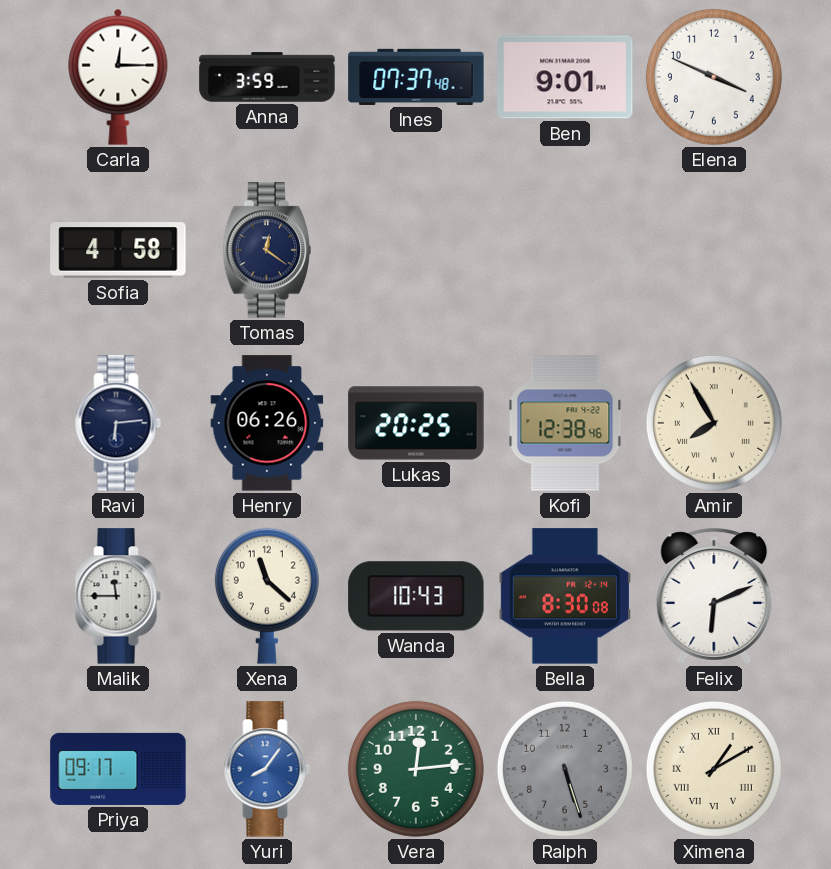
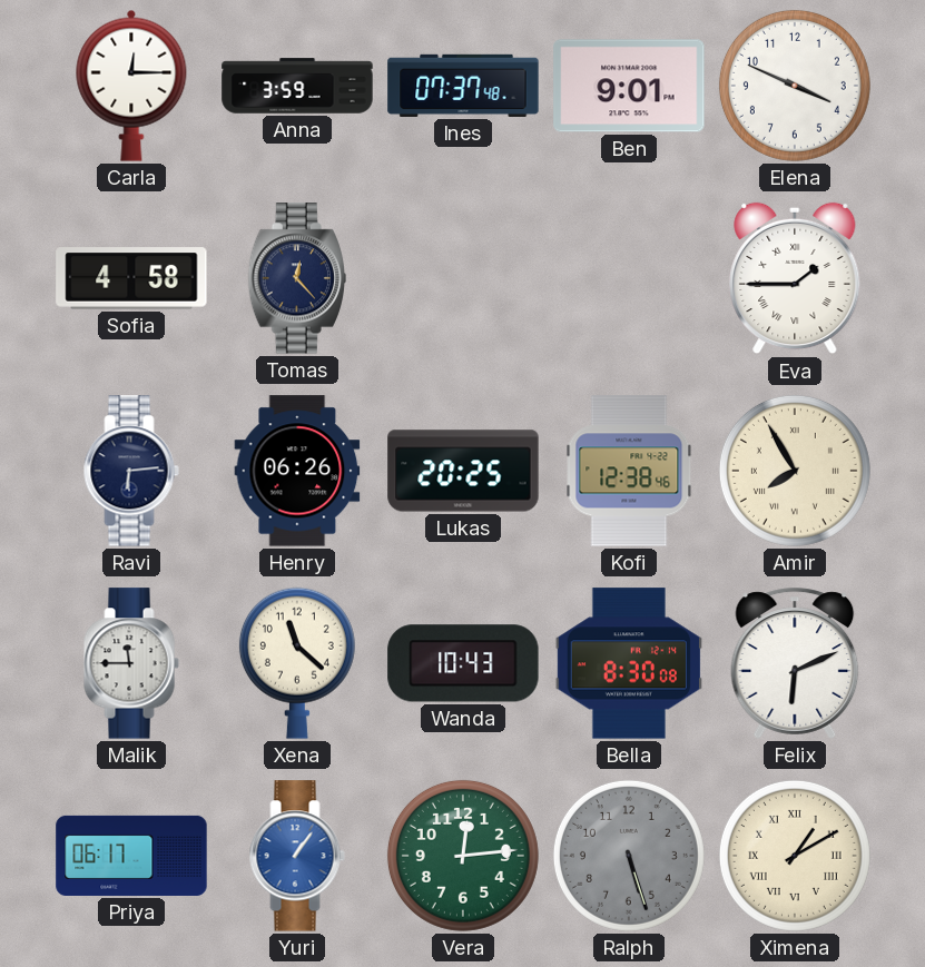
Tomas: 12:21 -> 12:23 (296, 278)
Eva: none -> 1:45 (795, 278)
Priya: 09:17 -> 06:17 (131, 856)
Yuri: 8:06 -> 1:06 (297, 856)
